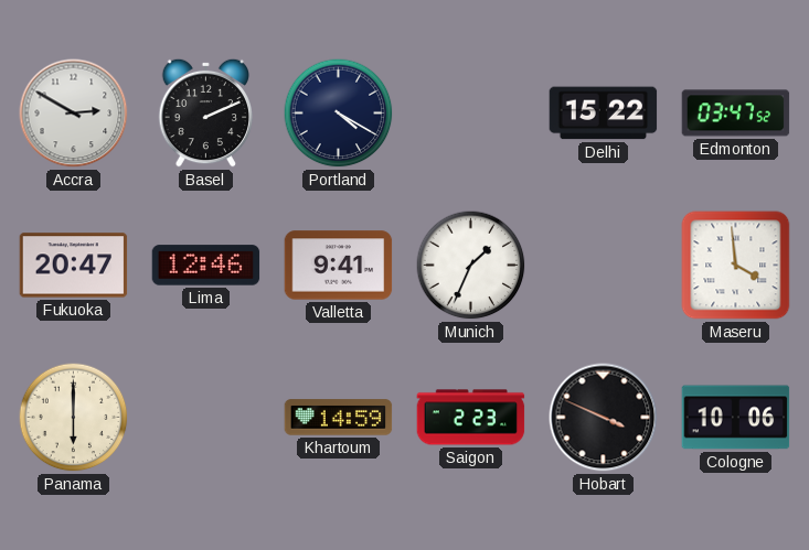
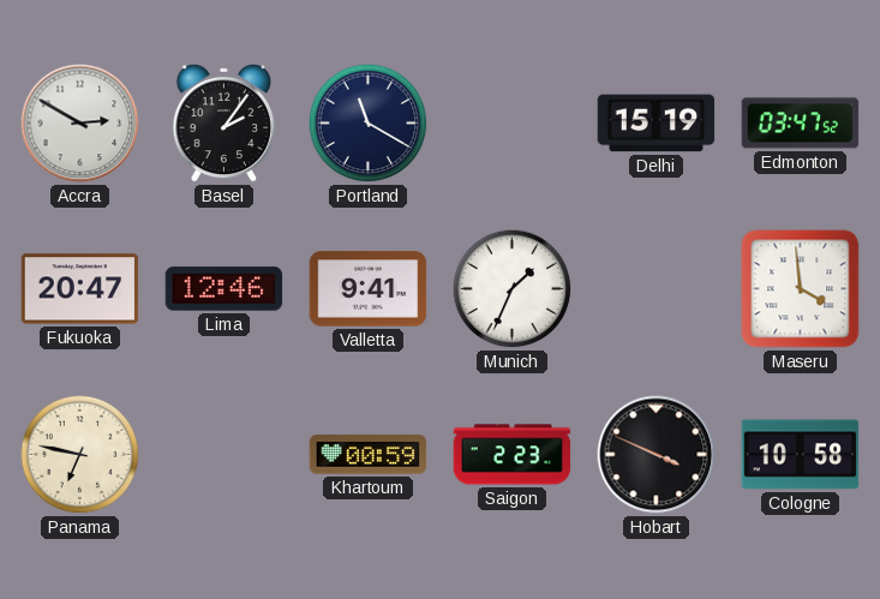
Basel: 2:11 -> 2:06 (225, 122)
Portland: 4:20 -> 11:20 (369, 124)
Delhi: 15:22 -> 15:19 (657, 124)
Panama: 6:00 -> 6:47 (80, 455)
Khartoum: 14:59 -> 00:59 (369, 455)
Cologne: 10:06 -> 10:58 (801, 455)
